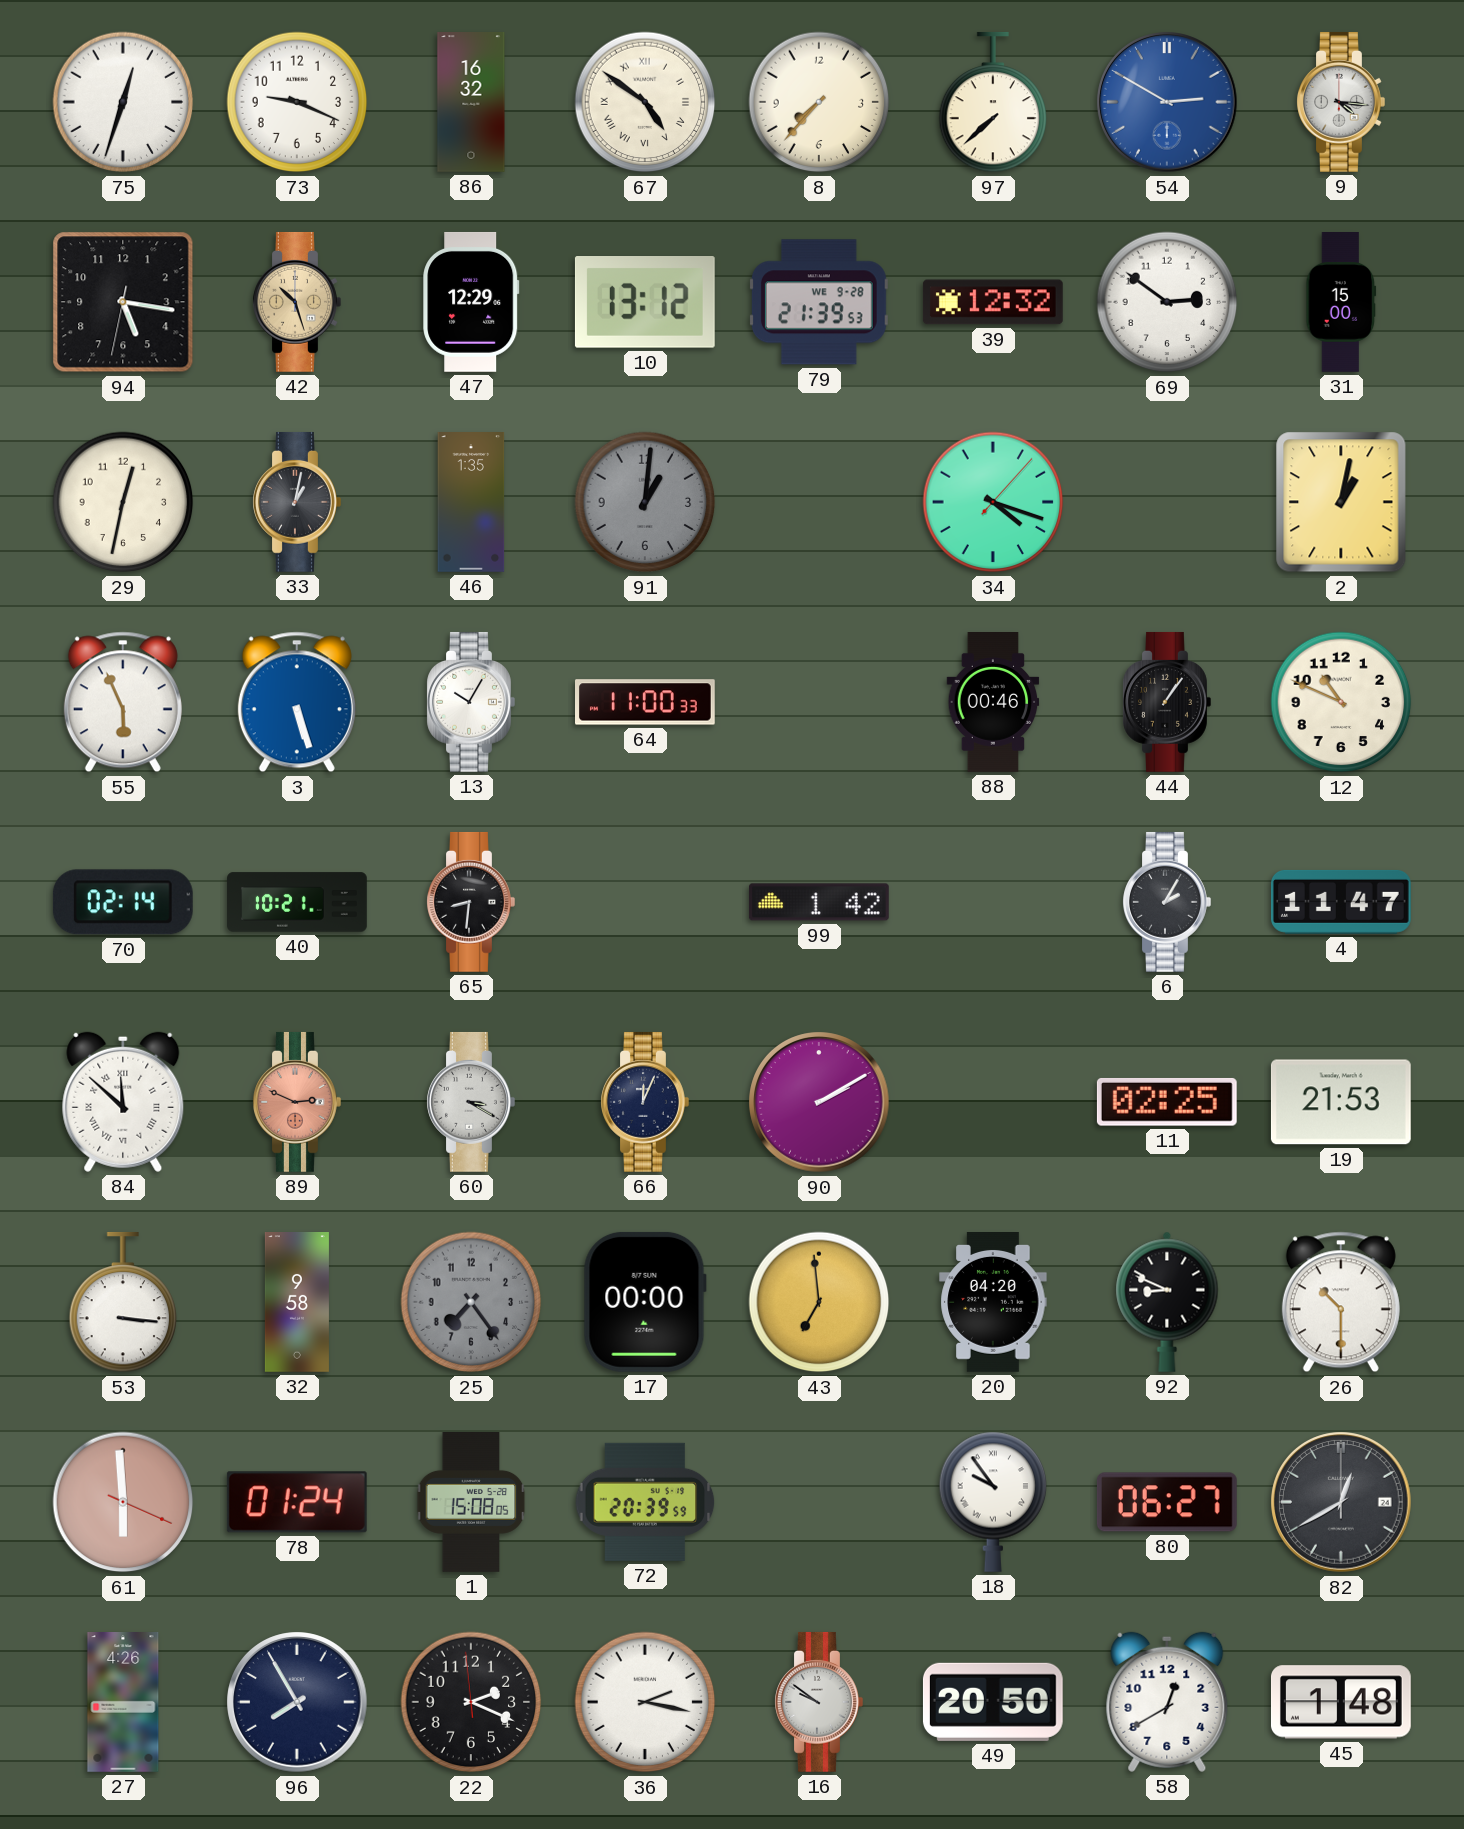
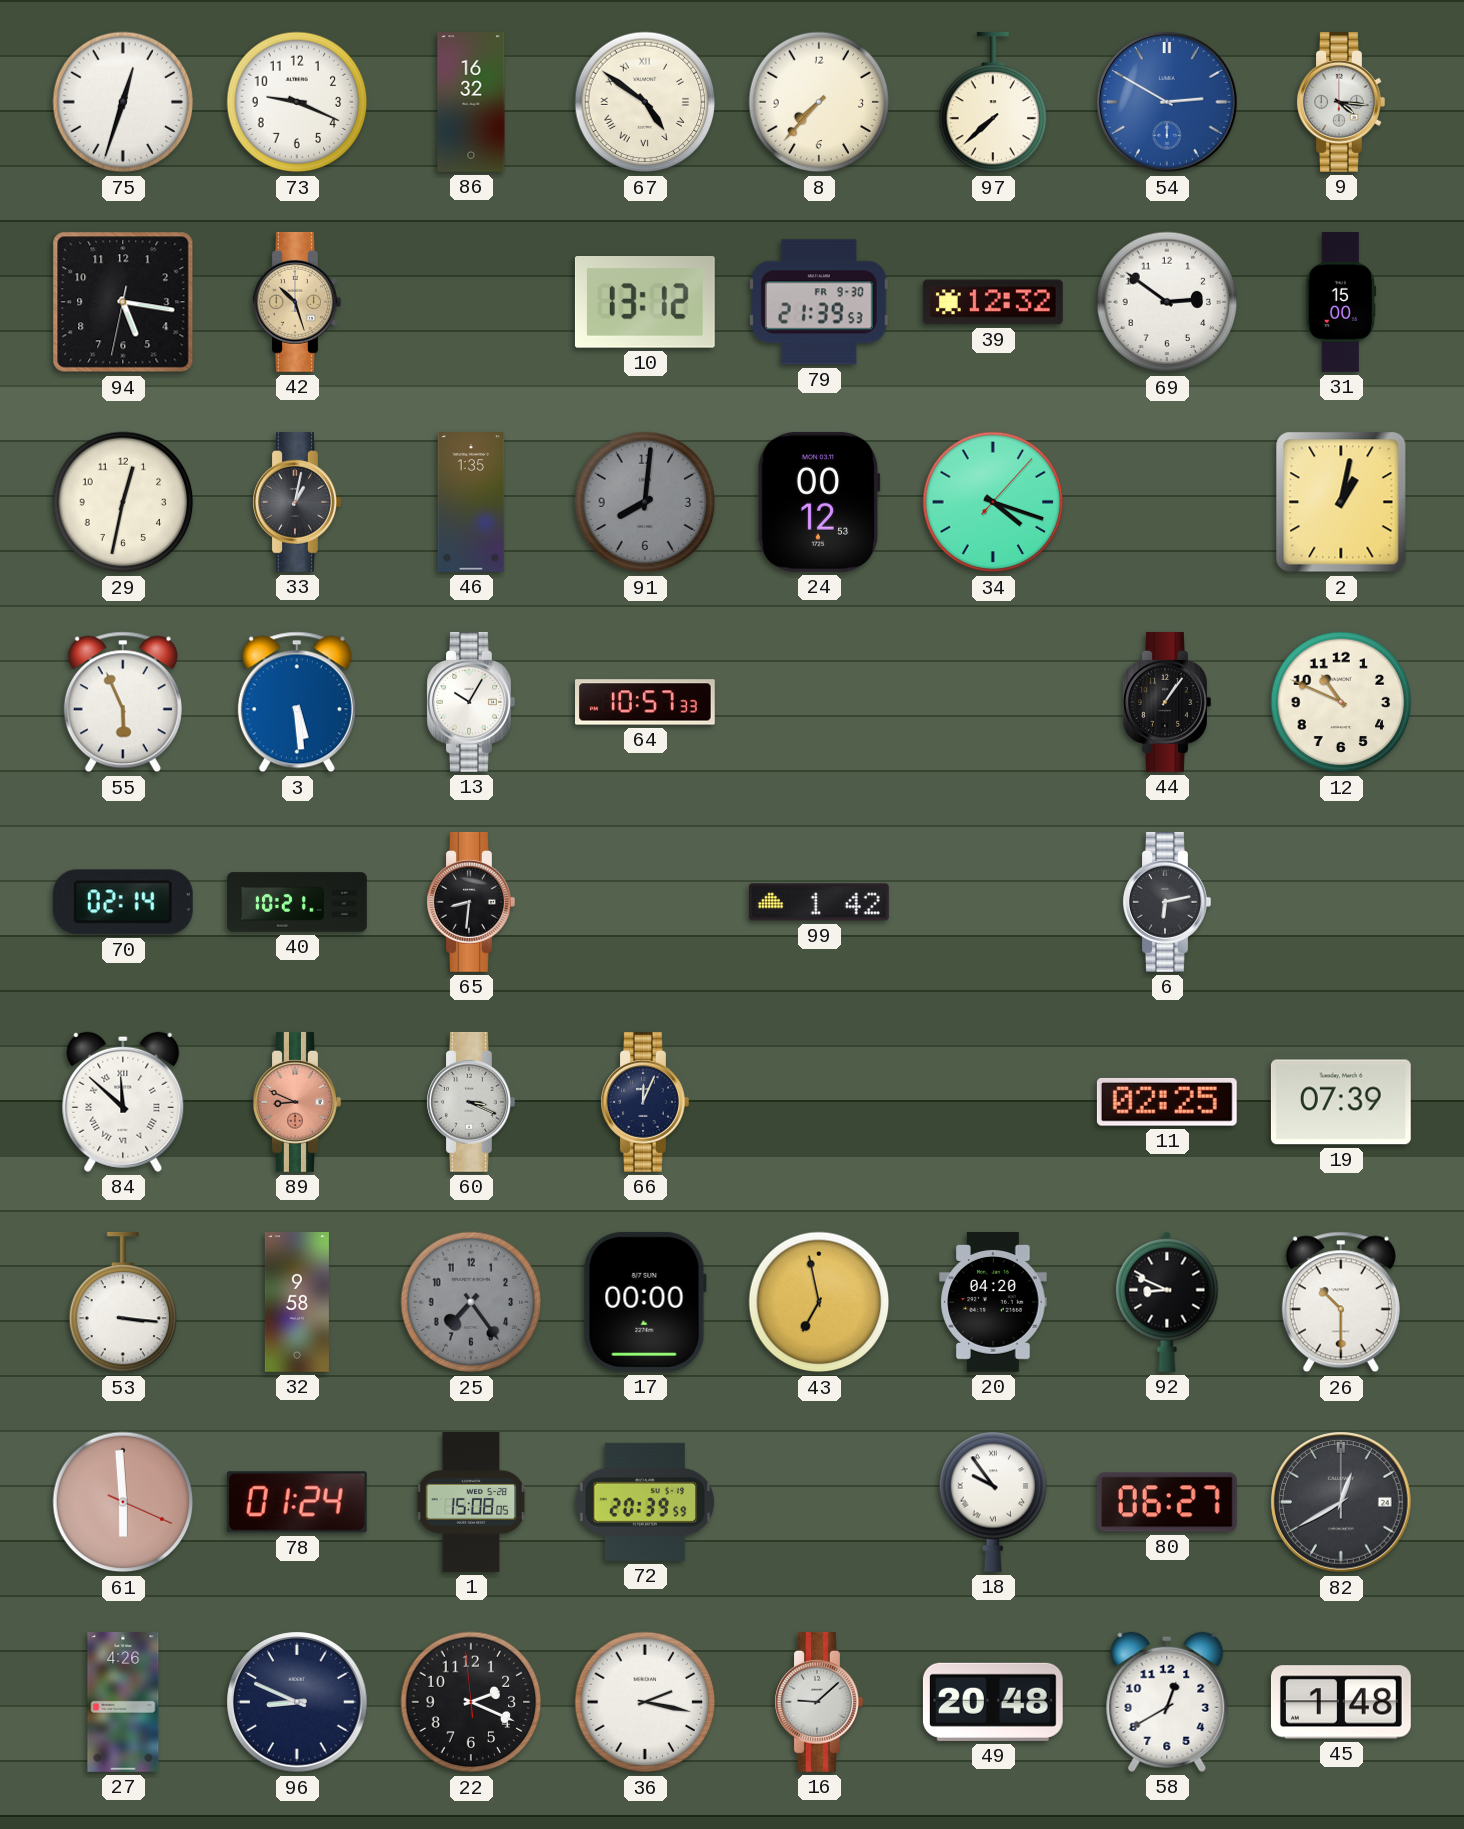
47: 12:29 -> none (471, 302)
79 date: WE 9-28 -> FR 9-30 (819, 302)
91: 1:01 -> 8:01 (645, 502)
24: none -> 00:12 (819, 502)
3: 5:27 -> 5:29 (297, 702)
64: 11:00 -> 10:57 (646, 702)
88: 00:46 -> none (993, 703)
6: 2:05 -> 6:13 (1167, 902)
4: 11:47 -> none (1342, 902)
89: 2:49 -> 8:49 (297, 1102)
60: 3:20 -> 3:19 (471, 1102)
90: 2:10 -> none (819, 1102)
19: 21:53 -> 07:39 (1341, 1102)
43: 6:59 -> 6:58 (819, 1302)
96: 7:55 -> 8:49 (297, 1702)
16: 9:51 -> 9:08 (819, 1702)
49: 20:50 -> 20:48 (993, 1702)
